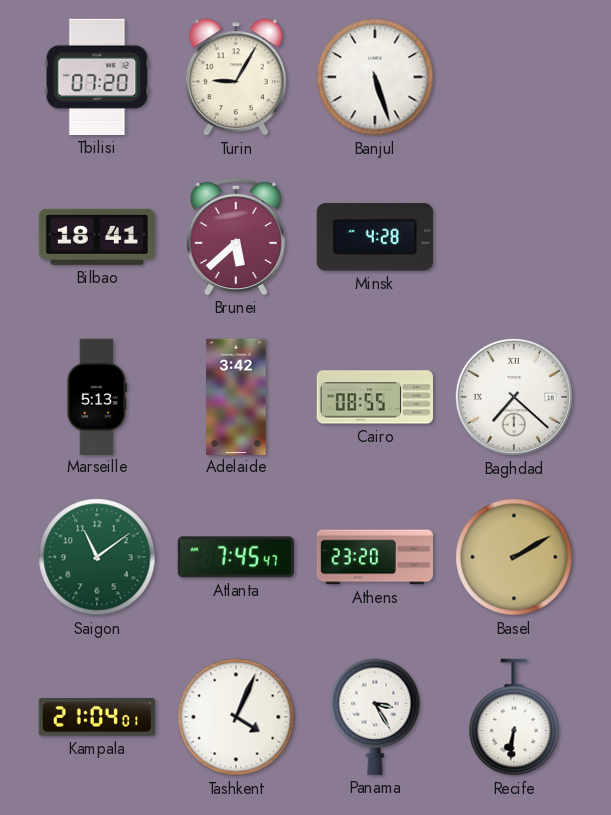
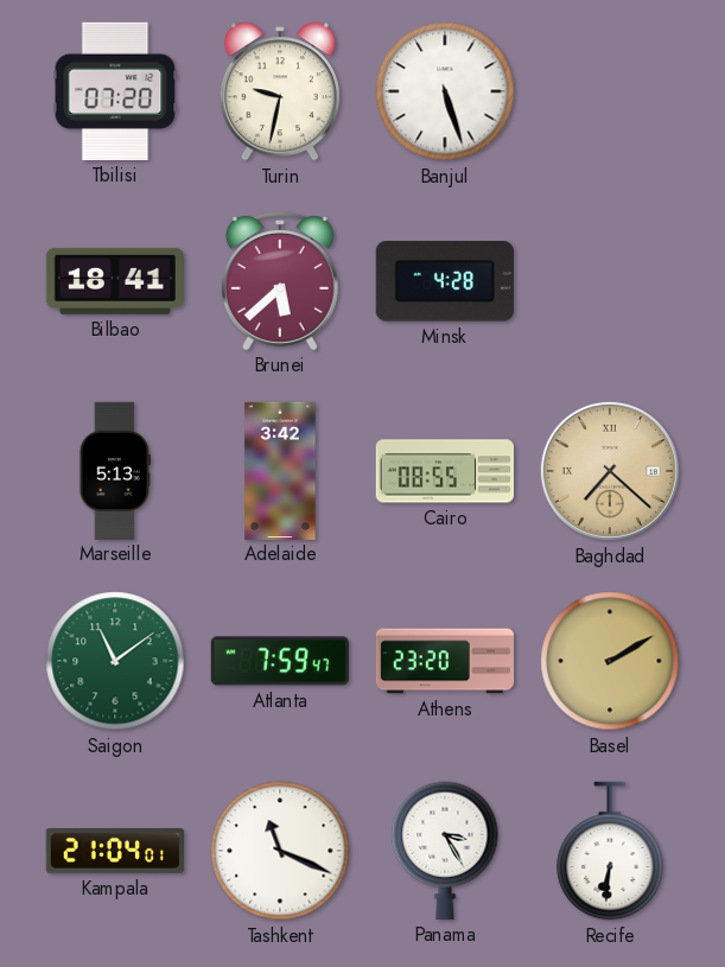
Turin: 9:05 -> 9:32 (280, 91)
Baghdad dial: white -> champagne (610, 471)
Atlanta: 7:45 -> 7:59 (280, 661)
Tashkent: 4:04 -> 11:19 (280, 851)
